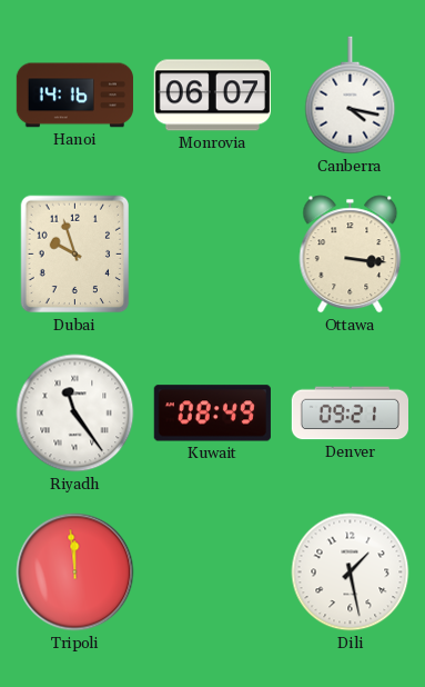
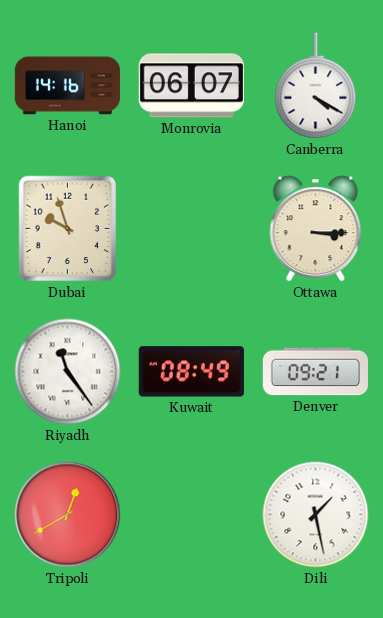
Canberra: 4:17 -> 4:20 (316, 86)
Ottawa: 3:16 -> 3:15 (316, 229)
Tripoli: 11:59 -> 12:40 (68, 515)
